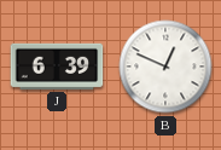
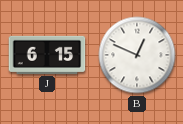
J: 6:39 -> 6:15 (47, 55)
